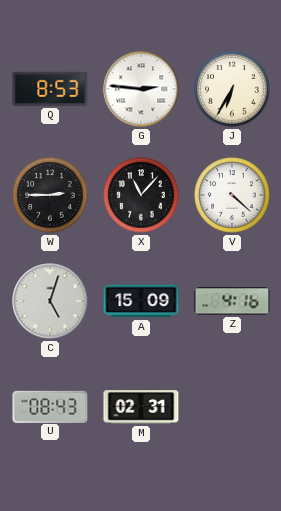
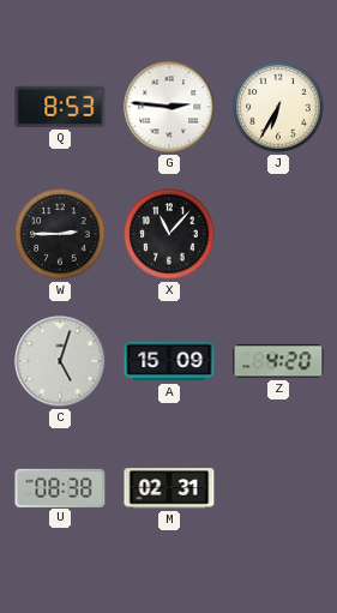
V: 4:22 -> none (232, 195)
Z: 4:16 -> 4:20 (278, 361)
U: 08:43 -> 08:38 (60, 487)
